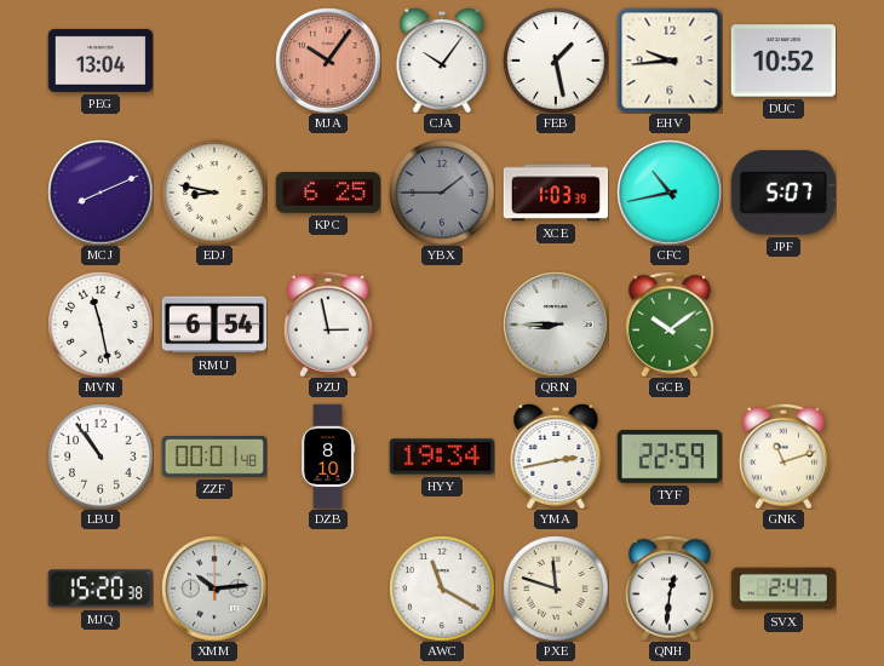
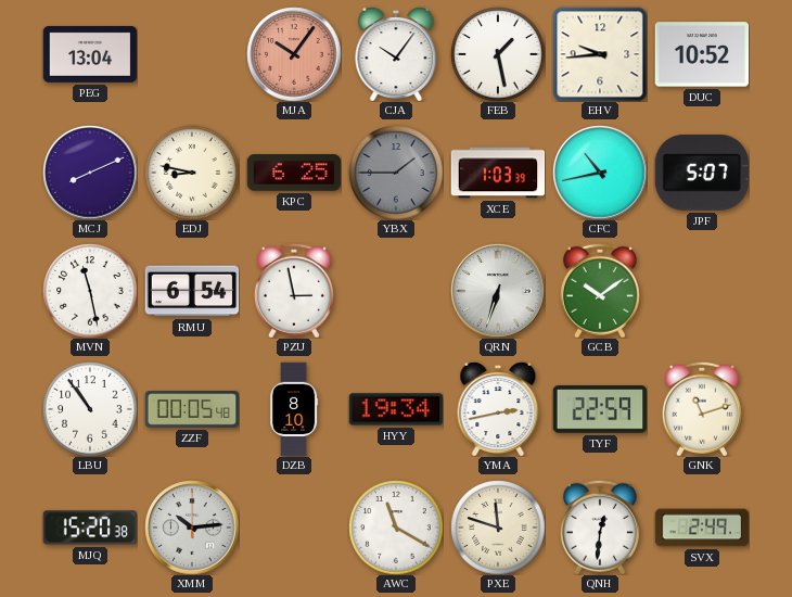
QRN: 8:45 -> 6:33 (498, 291)
ZZF: 00:01 -> 00:05 (192, 410)
SVX: 2:47 -> 2:49 (702, 528)
